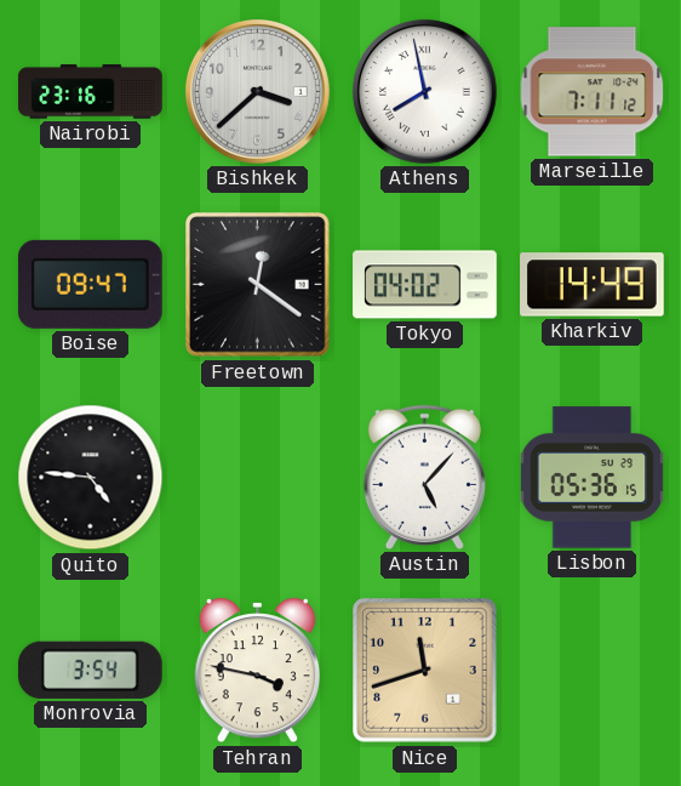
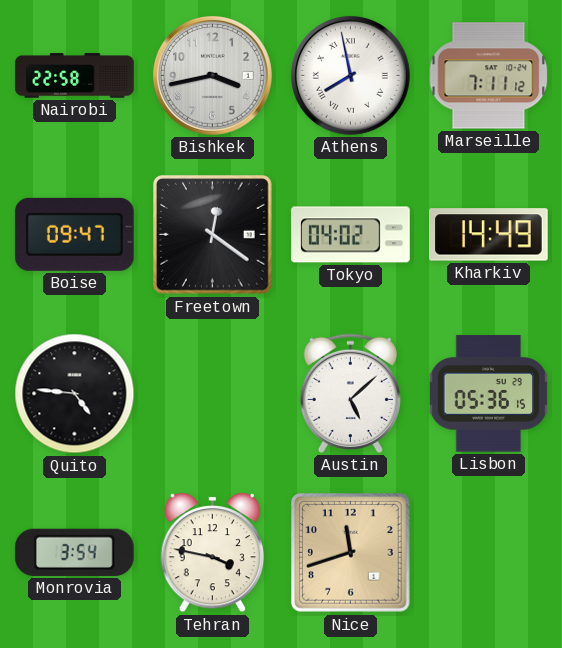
Nairobi: 23:16 -> 22:58 (75, 76)
Bishkek: 3:38 -> 3:43 (212, 75)
Austin: 5:07 -> 5:08 (350, 393)
